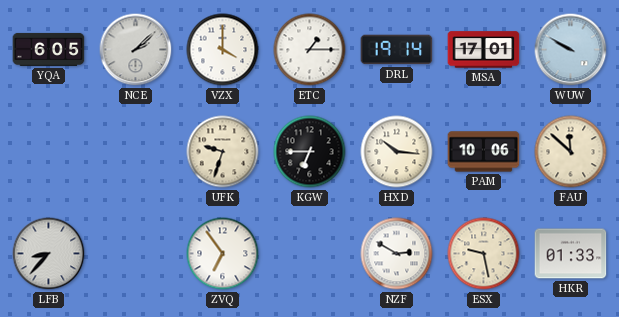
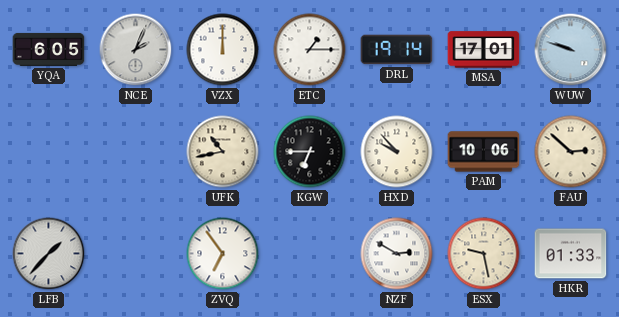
NCE: 2:08 -> 2:04 (136, 50)
VZX: 4:00 -> 12:00 (223, 50)
WUW: 9:50 -> 9:48 (571, 50)
UFK: 9:33 -> 10:43 (223, 152)
HXD: 10:16 -> 9:53 (397, 152)
FAU: 11:52 -> 2:52 (571, 152)
LFB: 8:37 -> 1:37 (49, 254)
